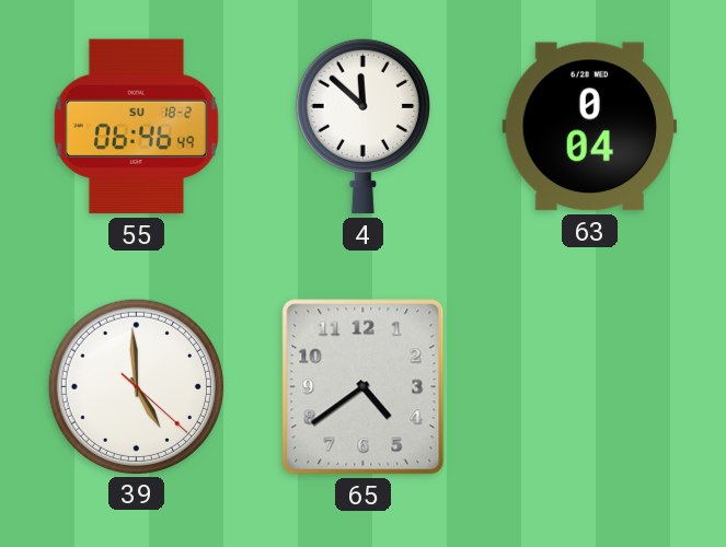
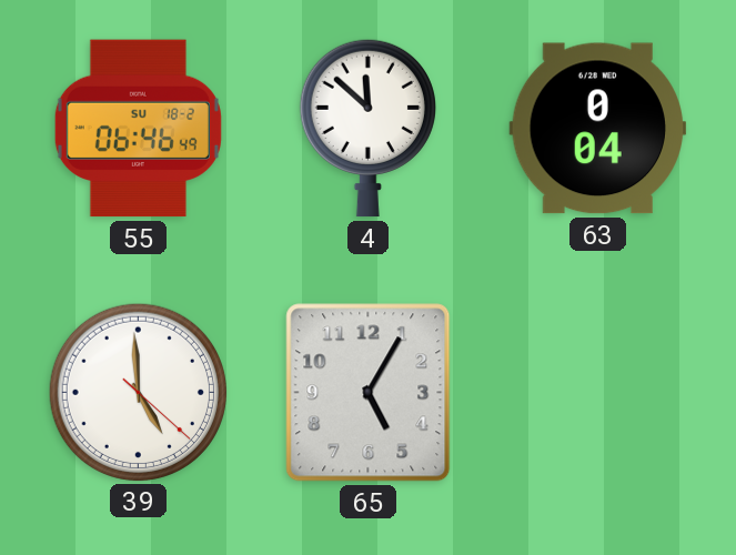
65: 4:39 -> 5:05 (369, 393)
